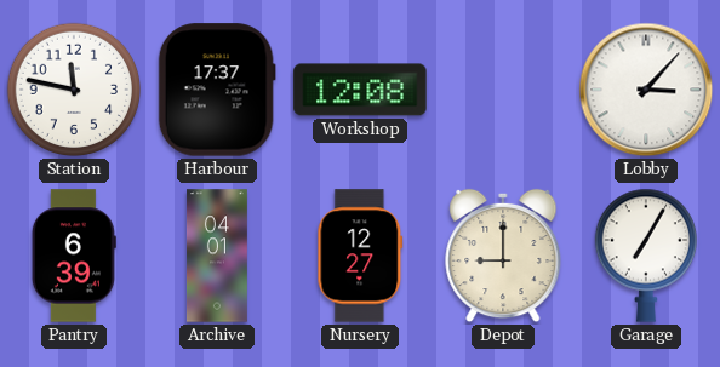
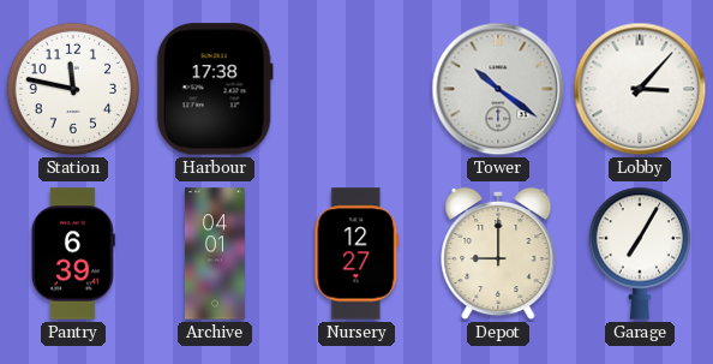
Harbour: 17:37 -> 17:38 (215, 89)
Workshop: 12:08 -> none (360, 90)
Tower: none -> 10:21 (498, 89)
